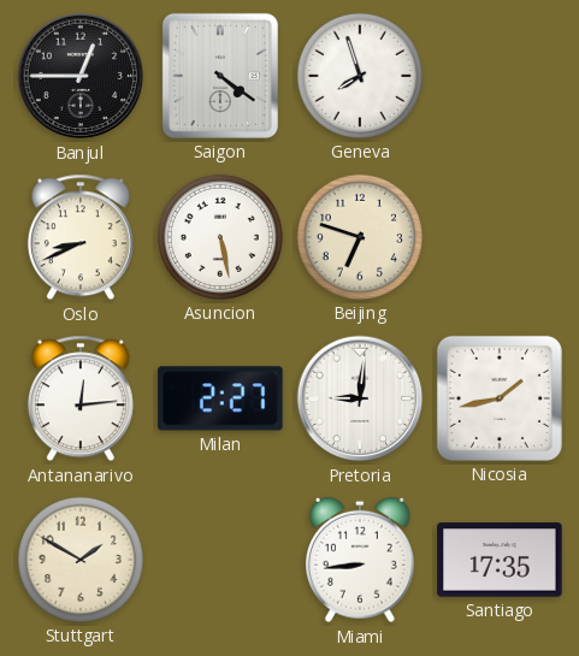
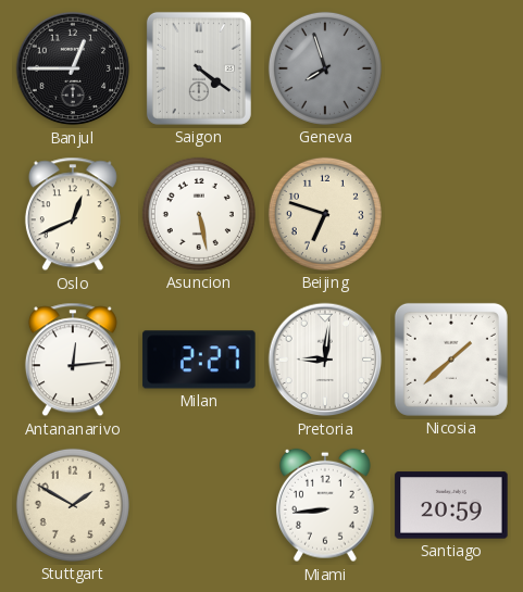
Geneva dial: white -> grey (325, 68)
Oslo: 8:41 -> 12:41 (73, 214)
Nicosia: 1:43 -> 1:38 (451, 360)
Santiago: 17:35 -> 20:59 (451, 505)
